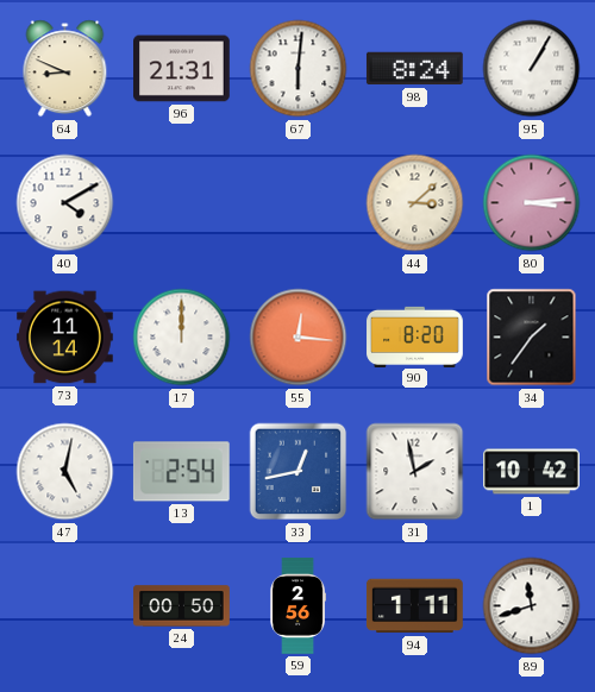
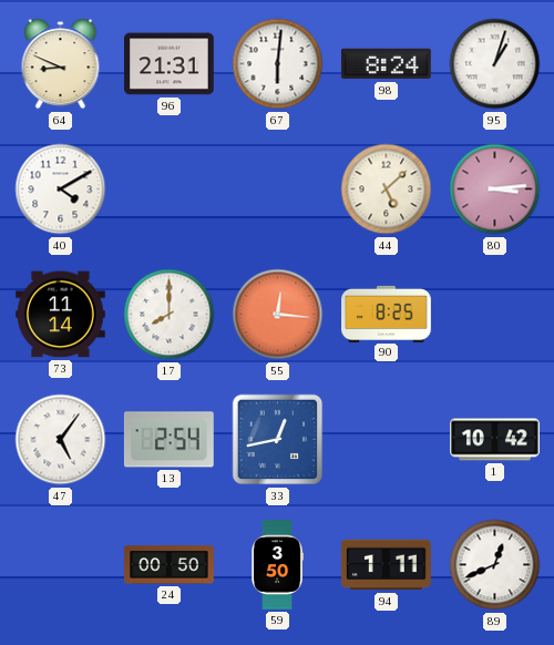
95: 1:05 -> 1:03 (495, 64)
44: 3:08 -> 5:08 (387, 190)
17: 12:00 -> 8:00 (170, 315)
90: 8:20 -> 8:25 (387, 314)
34: 1:36 -> none (532, 338)
47: 5:02 -> 5:06 (61, 440)
31: 1:58 -> none (415, 472)
59: 2:56 -> 3:50 (277, 565)
89: 11:42 -> 12:41 (495, 565)
